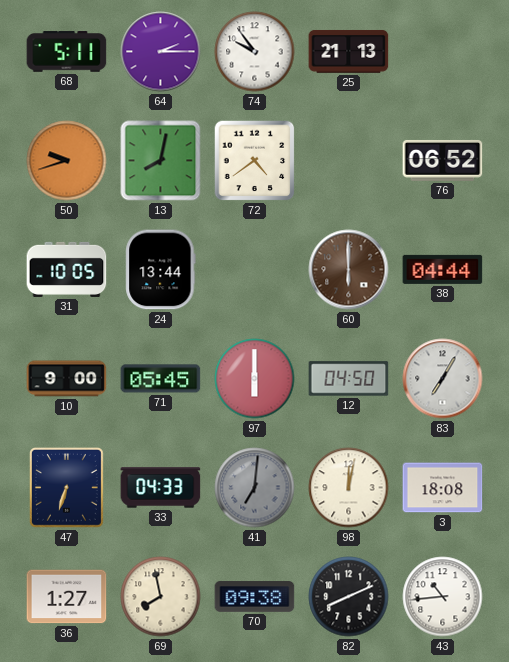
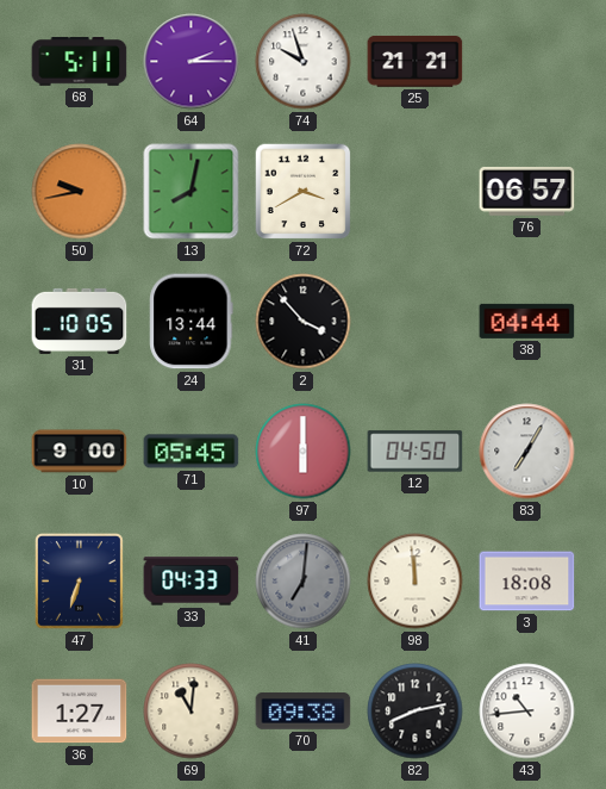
74: 9:54 -> 9:57 (304, 62)
25: 21:13 -> 21:21 (416, 62)
50: 9:42 -> 9:43 (80, 192)
72: 4:39 -> 3:40 (304, 192)
76: 06:52 -> 06:57 (527, 192)
2: none -> 3:53 (304, 322)
60: 6:00 -> none (349, 270)
98: 12:02 -> 11:59 (416, 582)
69: 7:58 -> 11:01 (192, 712)
82: 8:11 -> 8:13 (416, 712)
